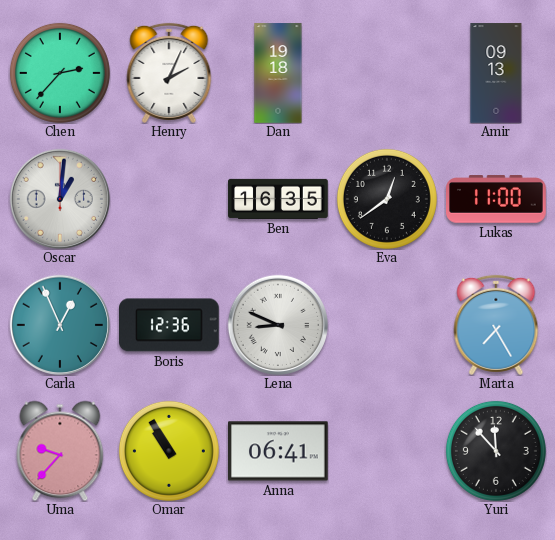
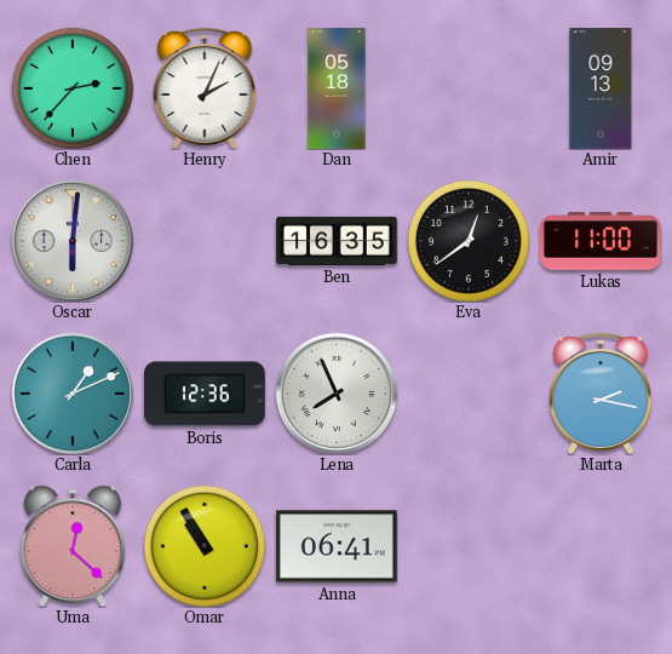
Dan: 19:18 -> 05:18 (337, 88)
Oscar: 1:01 -> 6:01 (71, 240)
Carla: 12:56 -> 1:11 (71, 392)
Lena: 8:49 -> 7:56 (335, 392)
Marta: 7:25 -> 2:17 (601, 394)
Uma: 9:37 -> 12:22 (73, 546)
Yuri: 11:53 -> none (496, 451)
